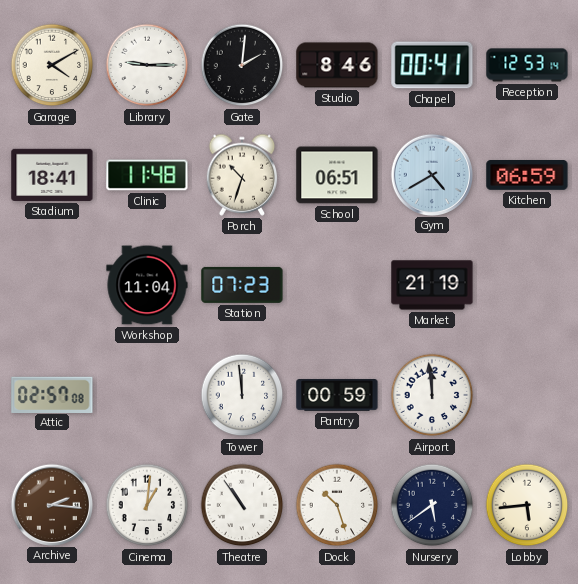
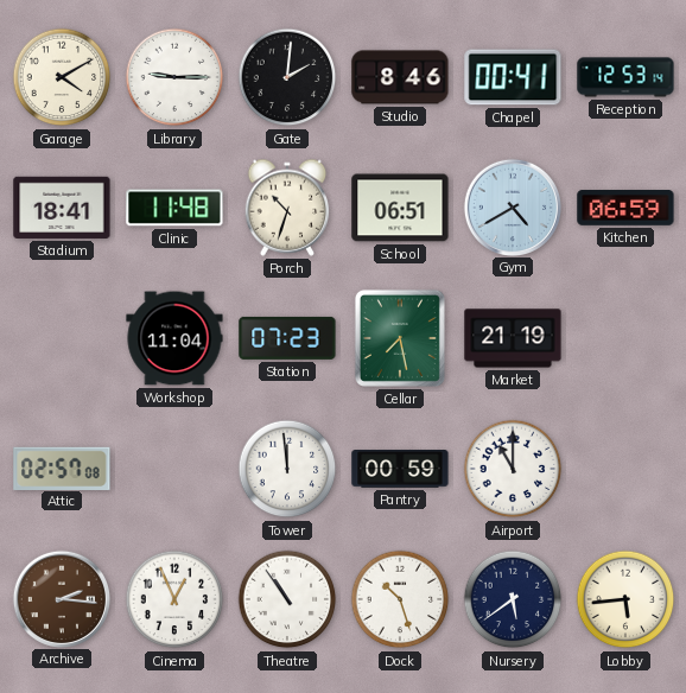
Cellar: none -> 7:28 (400, 338)
Airport: 11:59 -> 11:00 (513, 469)
Cinema: 1:01 -> 12:56 (174, 599)
